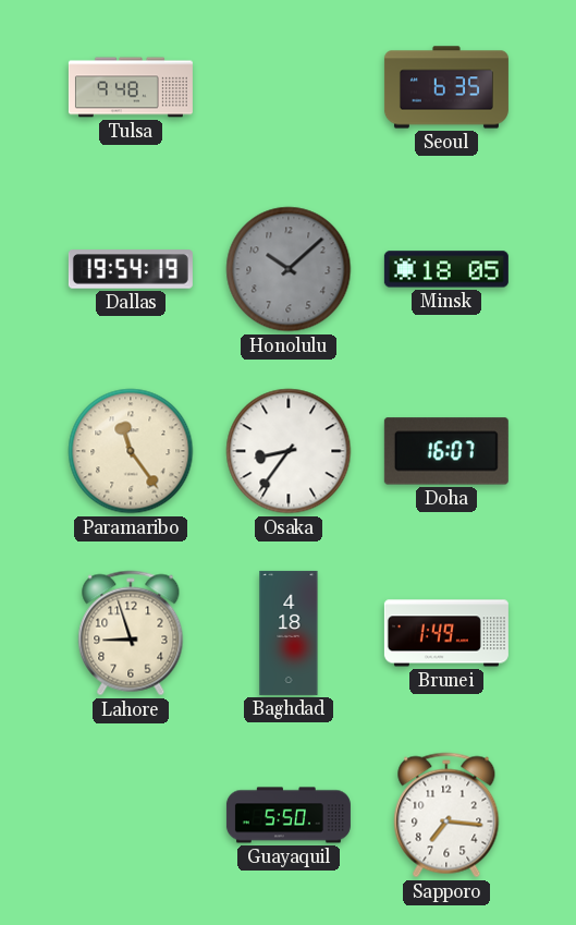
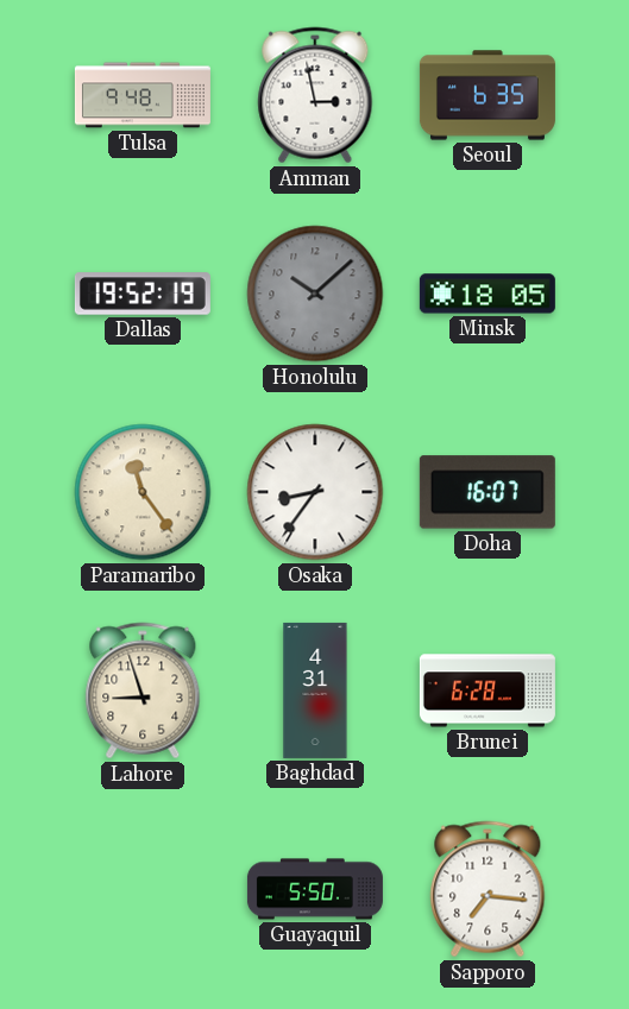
Amman: none -> 2:58 (315, 95)
Dallas: 19:54 -> 19:52 (143, 294)
Baghdad: 4:18 -> 4:31 (315, 690)
Brunei: 1:49 -> 6:28 (488, 690)
